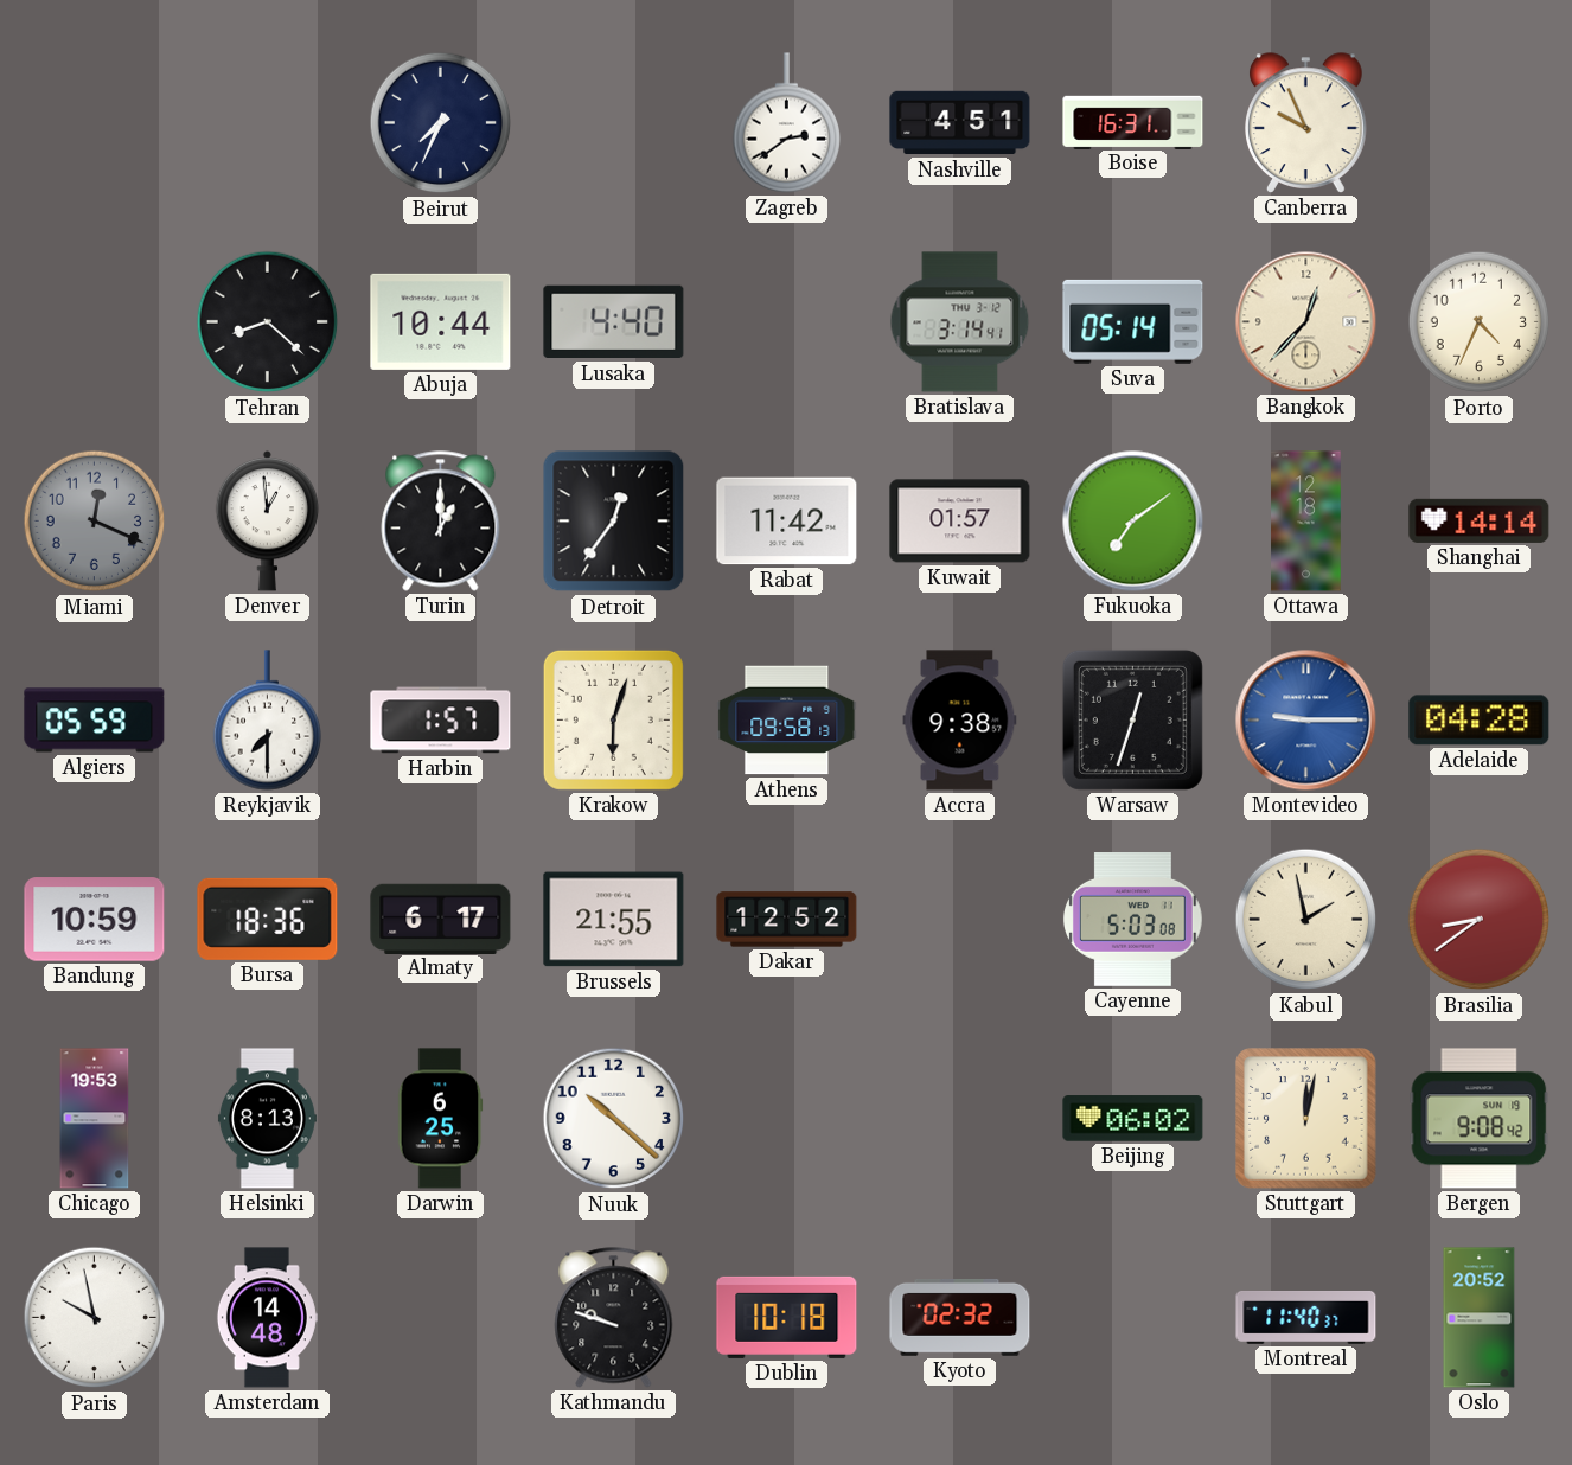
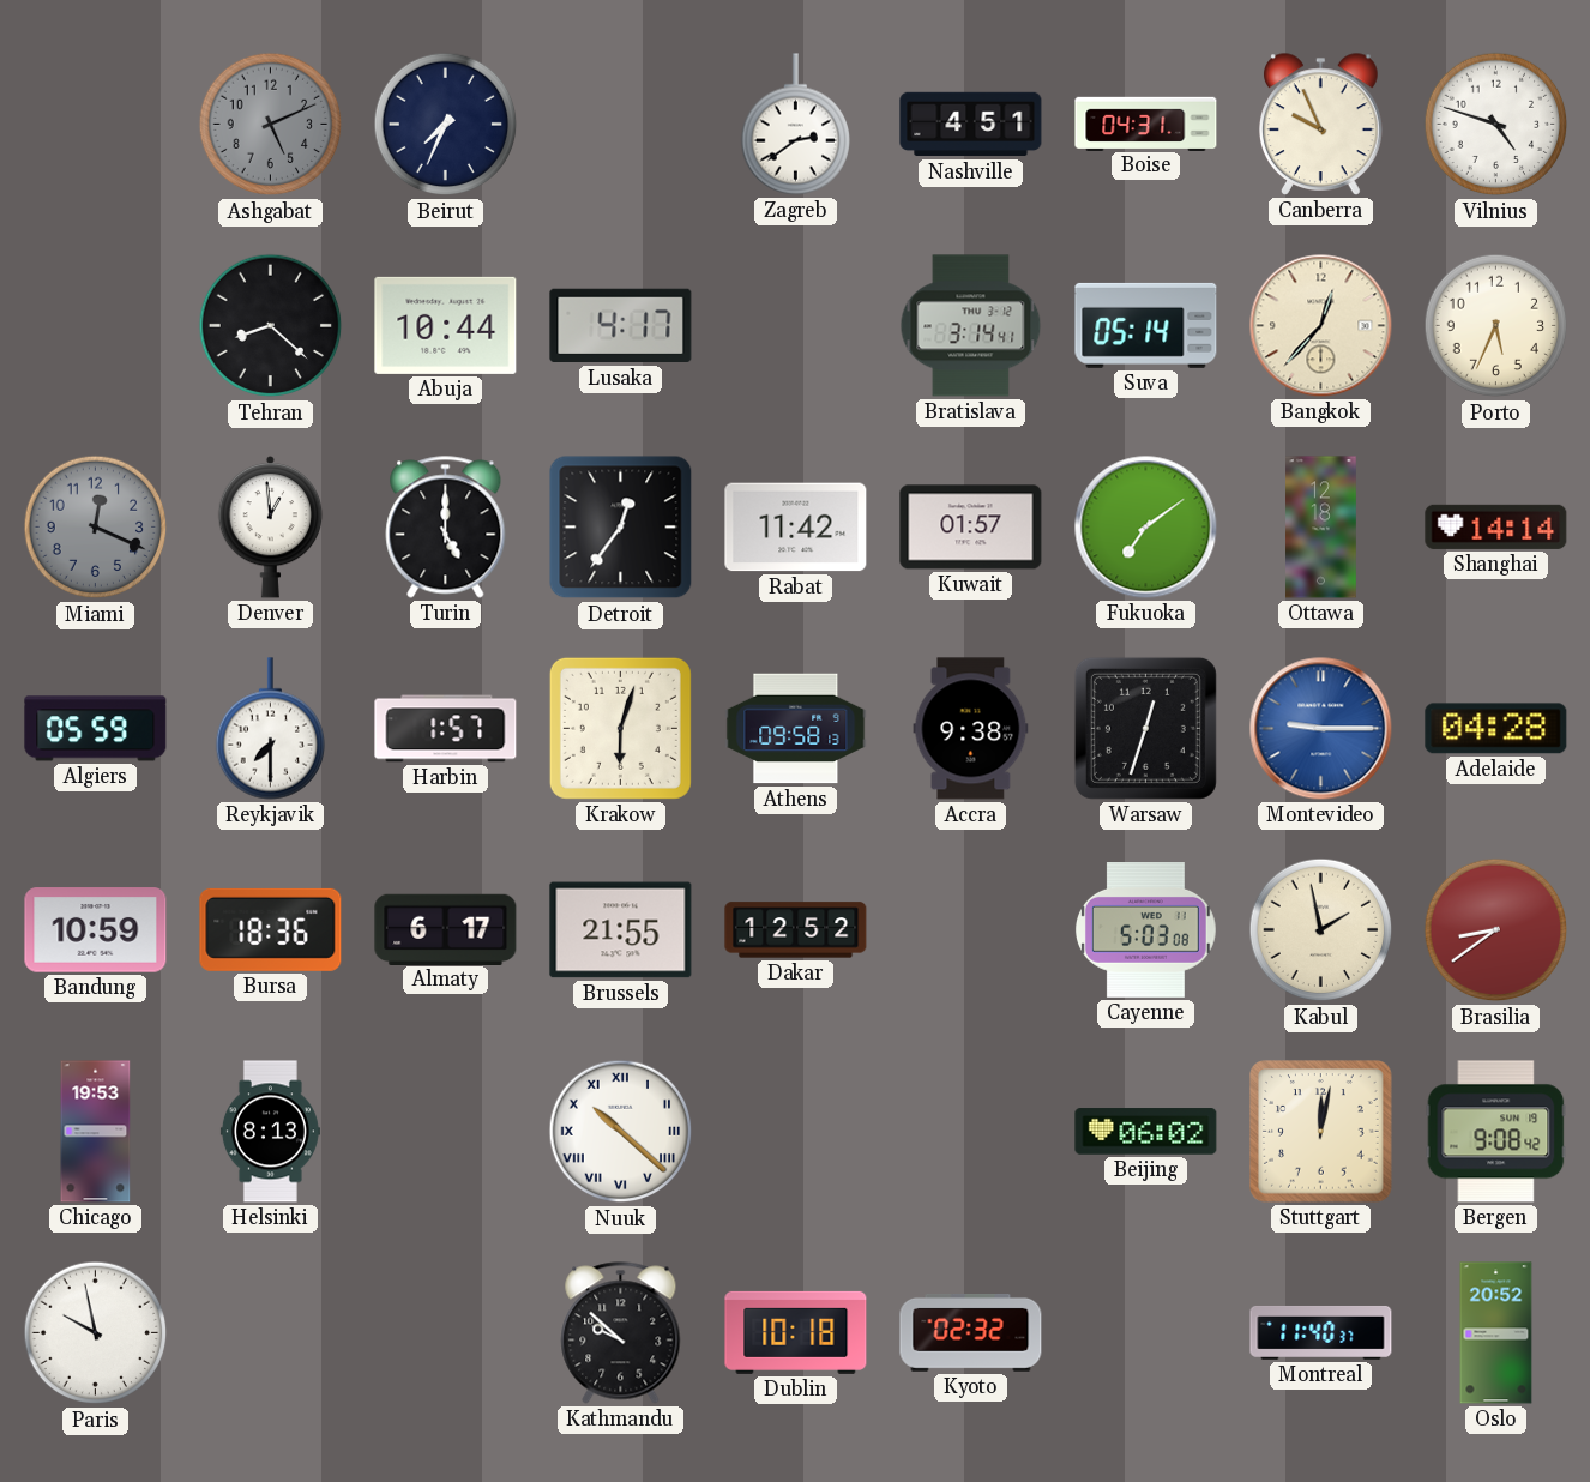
Ashgabat: none -> 5:11 (271, 125)
Boise: 16:31 -> 04:31 (1146, 123)
Vilnius: none -> 4:48 (1496, 125)
Lusaka: 4:40 -> 4:17 (621, 326)
Porto: 4:34 -> 5:34 (1496, 326)
Turin: 1:00 -> 5:00 (446, 528)
Darwin: 6:25 -> none (441, 1119)
Nuuk numerals: Arabic -> Roman (621, 1132)
Amsterdam: 14:48 -> none (267, 1318)
Kathmandu: 9:48 -> 9:52 (621, 1333)
